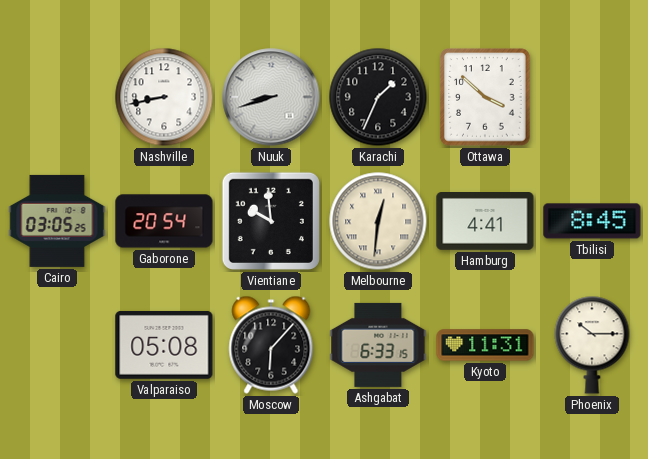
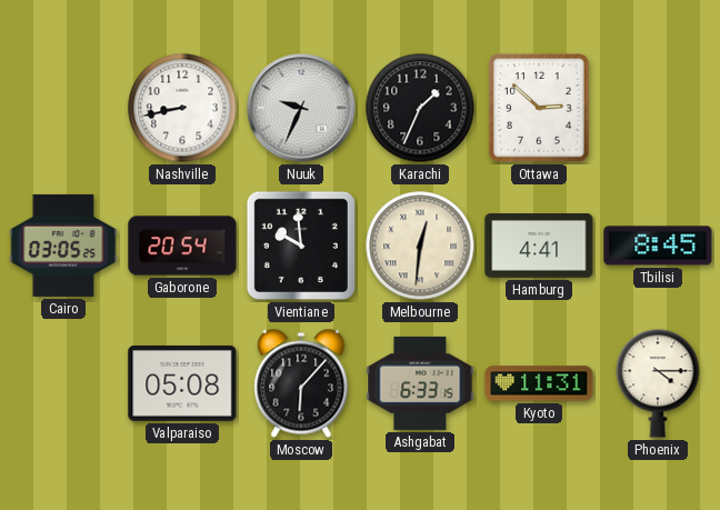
Nuuk: 8:42 -> 9:34 (301, 108)
Ottawa: 3:52 -> 2:52 (539, 108)
Phoenix: 10:15 -> 4:15 (658, 383)
